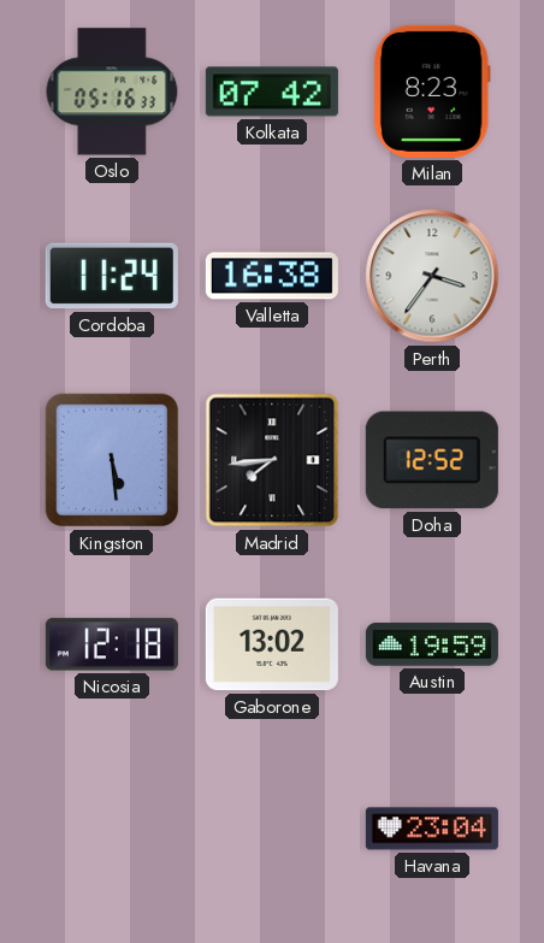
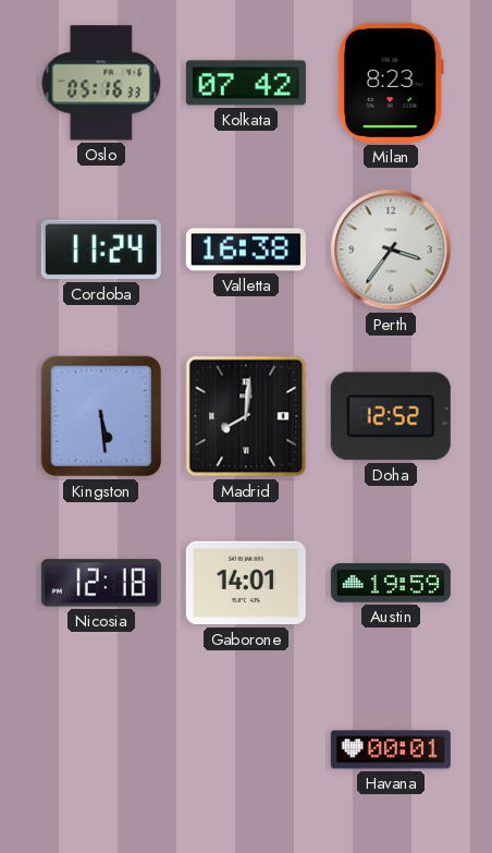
Madrid: 7:44 -> 8:01 (246, 416)
Gaborone: 13:02 -> 14:01 (246, 583)
Havana: 23:04 -> 00:01 (391, 750)
